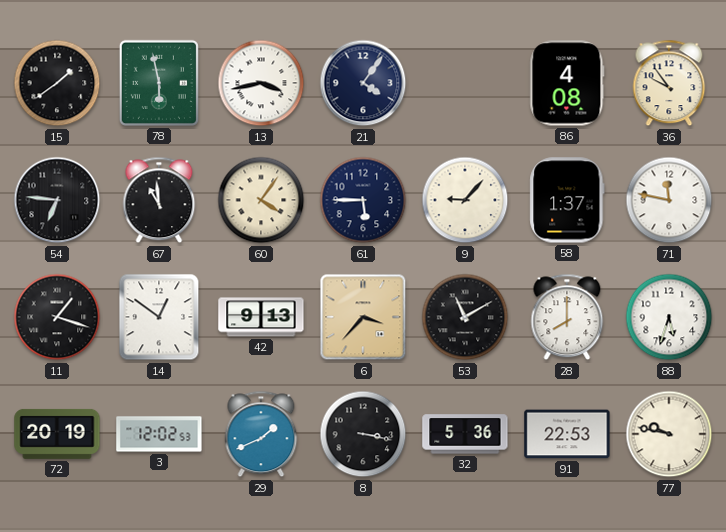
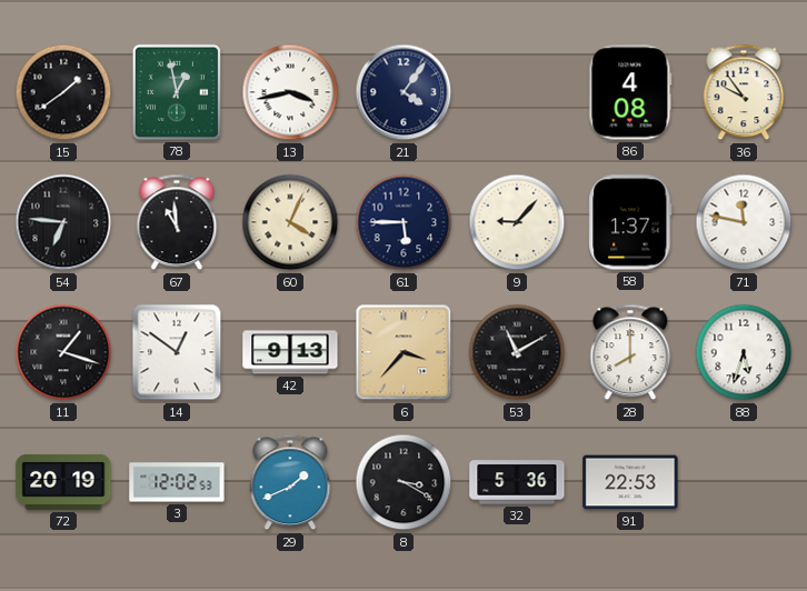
78: 5:58 -> 12:58 (177, 92)
60: 4:06 -> 4:04 (290, 222)
8: 3:17 -> 3:20 (403, 482)
77: 9:47 -> none (669, 434)
